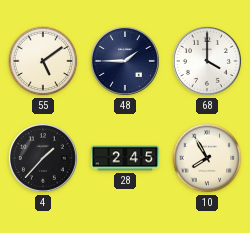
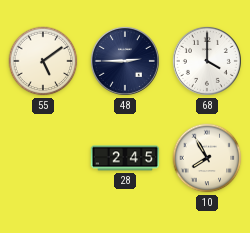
48: 1:45 -> 2:45 (125, 61)
4: 1:37 -> none (43, 158)
